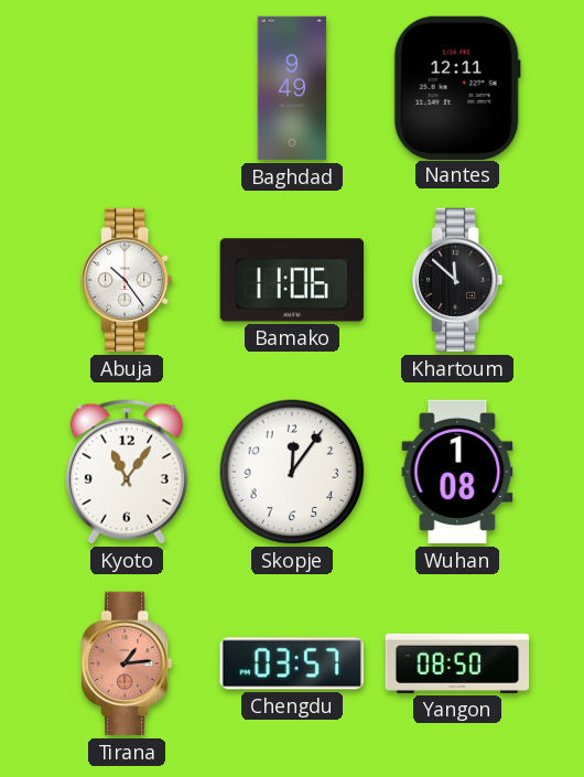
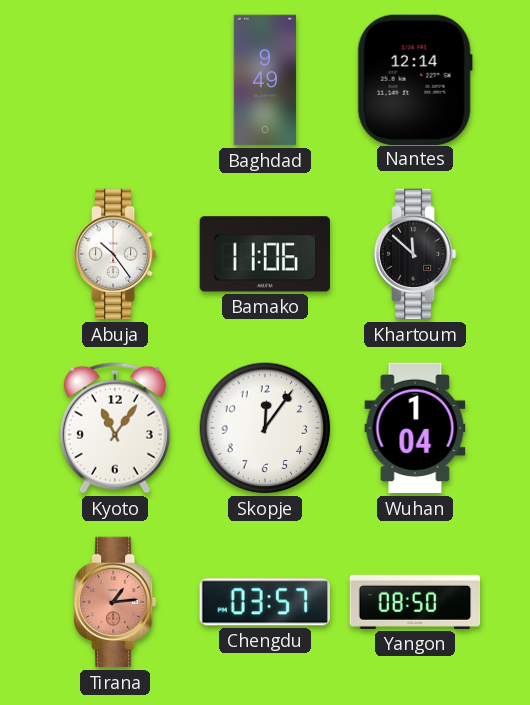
Nantes: 12:11 -> 12:14 (415, 79)
Wuhan: 1:08 -> 1:04 (415, 428)
